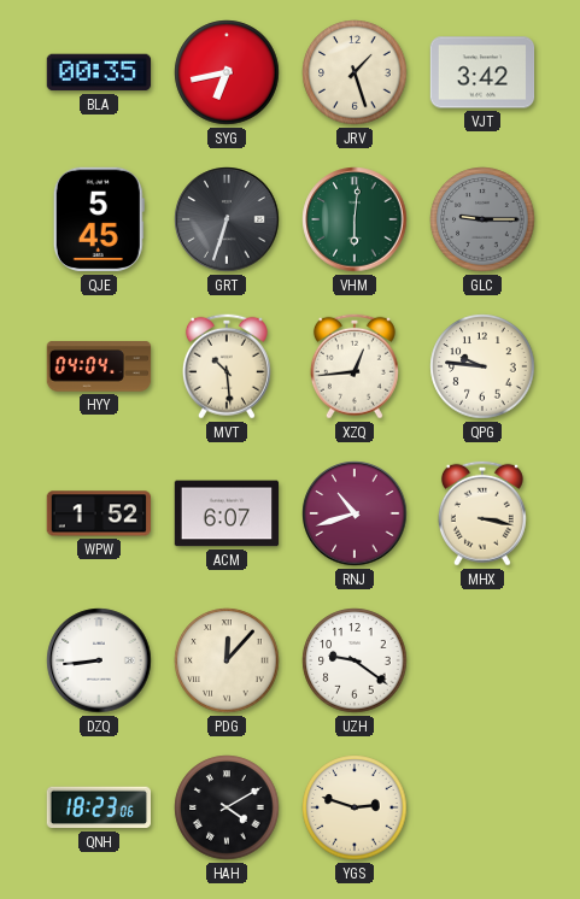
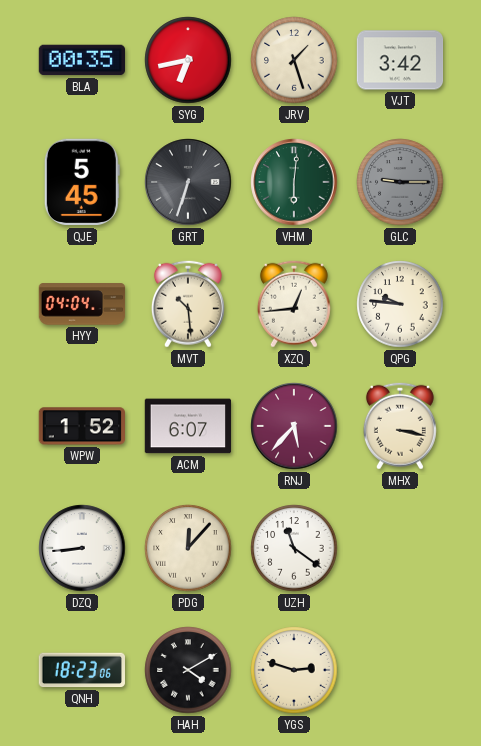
RNJ: 10:42 -> 5:37 (294, 426)
UZH: 9:21 -> 11:21 (294, 548)
